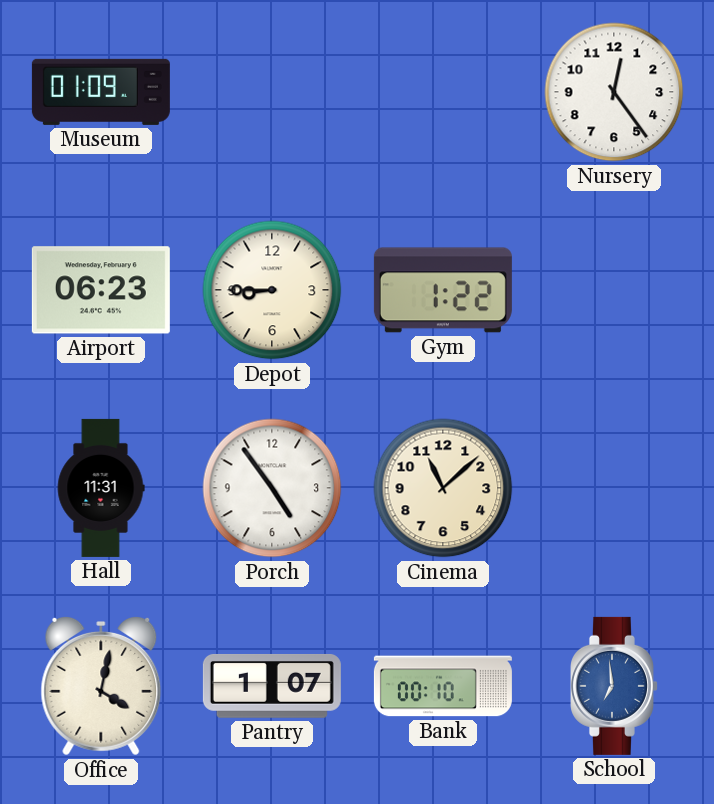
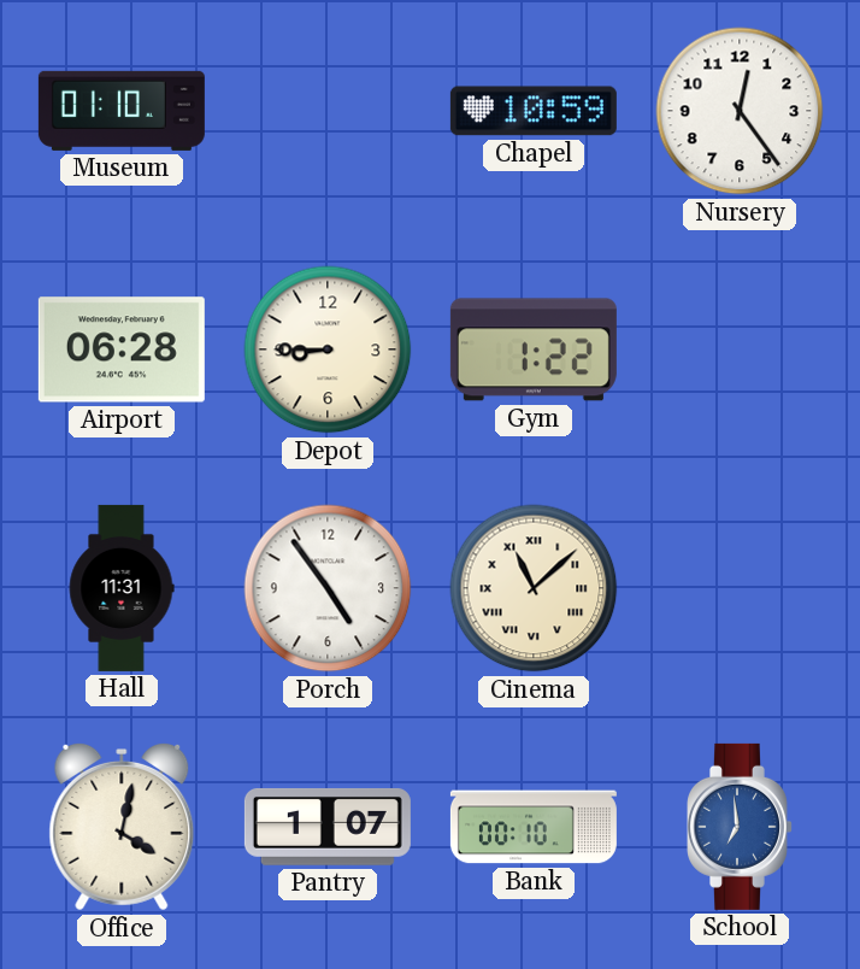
Museum: 01:09 -> 01:10 (122, 111)
Chapel: none -> 10:59 (534, 111)
Airport: 06:23 -> 06:28 (122, 350)
Cinema numerals: Arabic -> Roman (534, 588)
